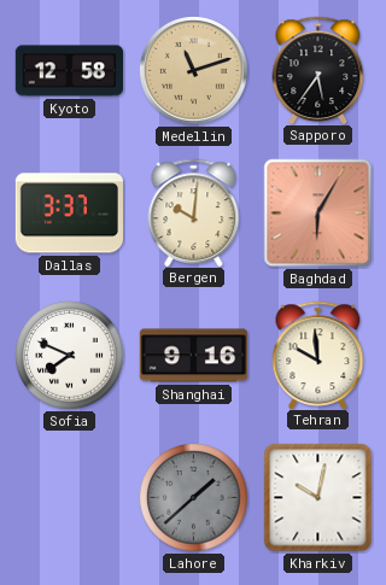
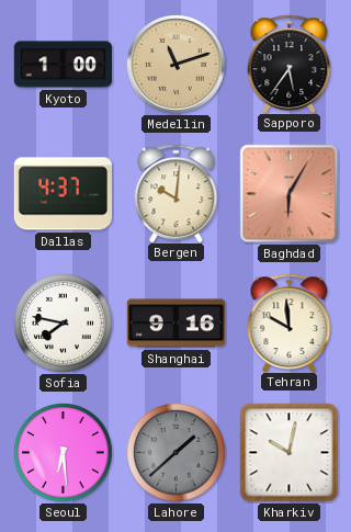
Kyoto: 12:58 -> 1:00 (63, 65)
Dallas: 3:37 -> 4:37 (63, 194)
Sofia: 7:49 -> 7:47 (64, 324)
Seoul: none -> 6:29 (64, 453)
